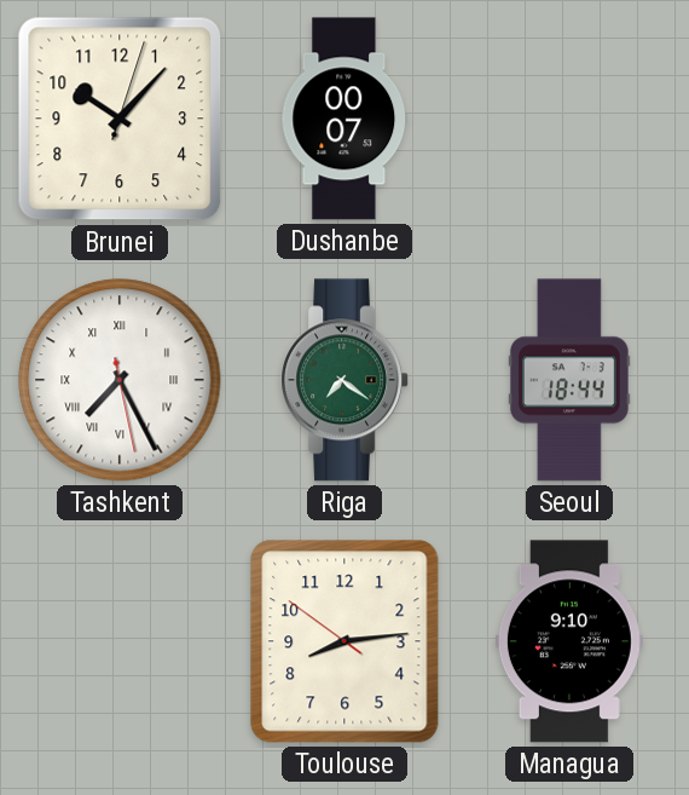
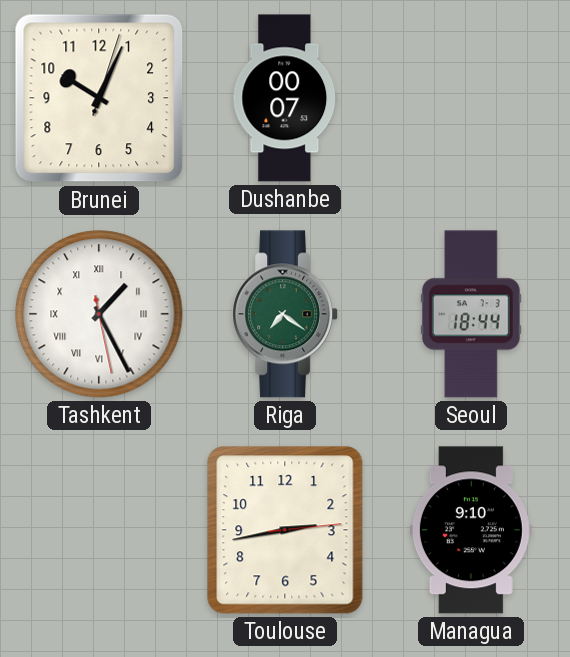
Brunei: 10:07 -> 10:04 (99, 98)
Tashkent: 7:25 -> 1:25 (99, 314)
Toulouse: 8:13 -> 2:43 (285, 530)
